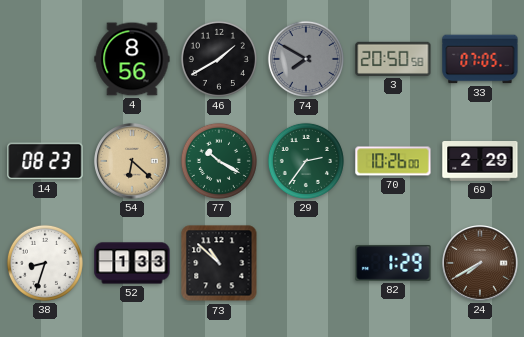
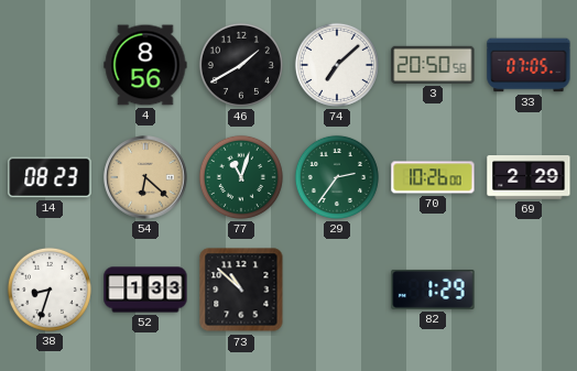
74: 7:50 -> 7:08 (337, 65)
74 dial: grey -> white (337, 65)
77: 10:20 -> 11:03 (241, 177)
24: 7:40 -> none (480, 263)
